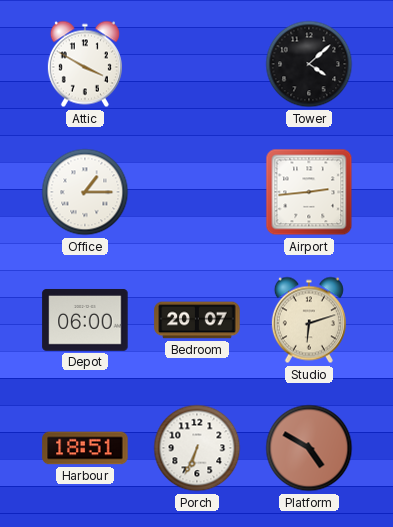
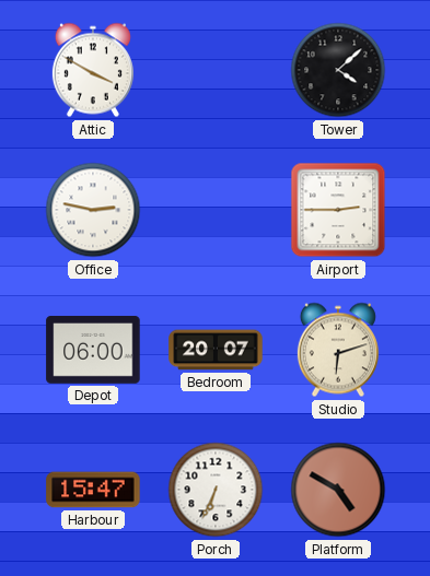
Office: 1:15 -> 2:47 (93, 210)
Airport: 2:44 -> 2:45 (338, 210)
Harbour: 18:51 -> 15:47 (93, 490)
